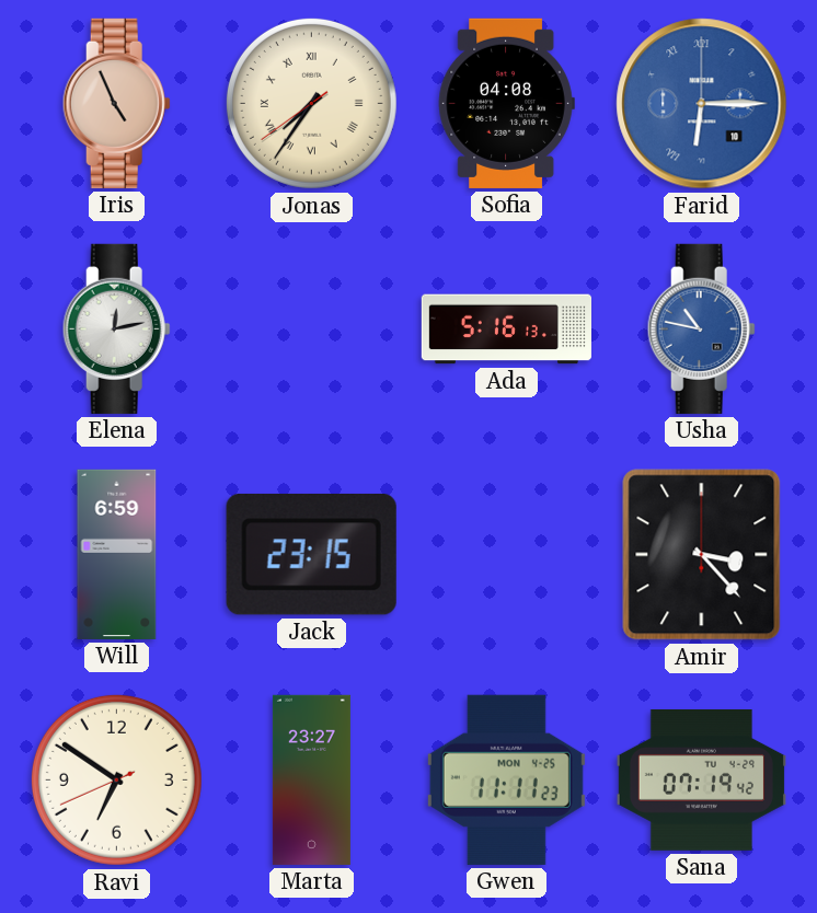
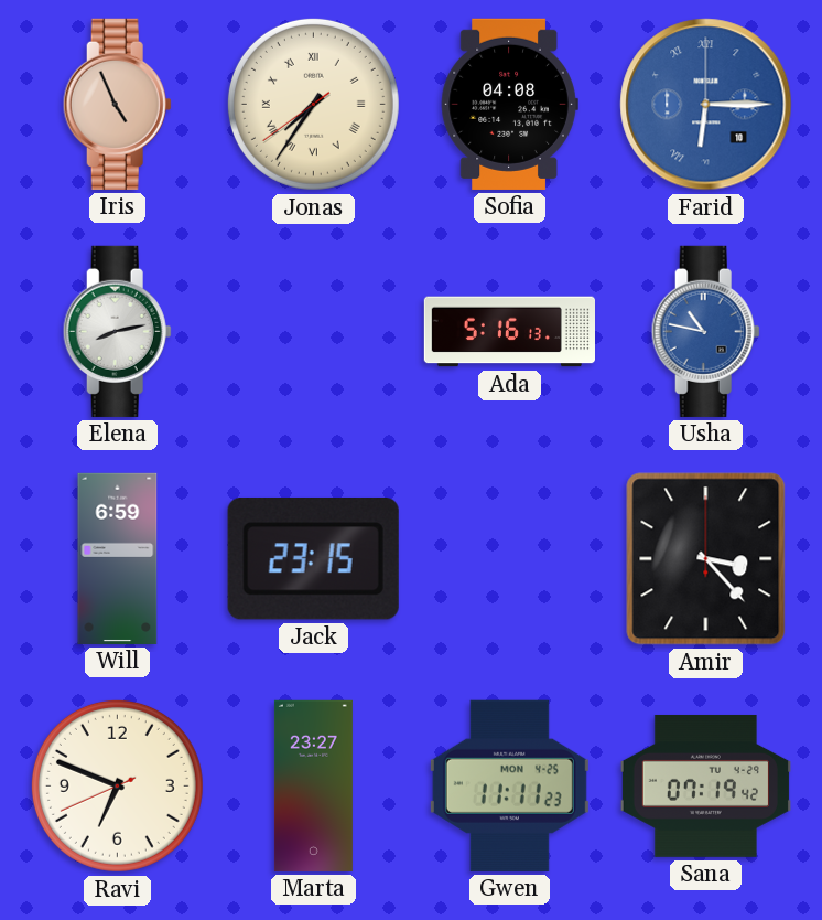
Elena: 12:13 -> 8:13 (117, 331)
Ravi: 6:50 -> 6:48 (117, 785)
